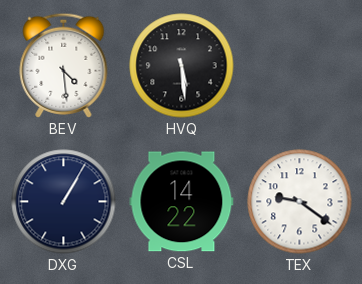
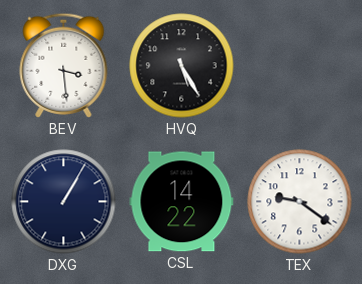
BEV: 4:29 -> 3:29 (64, 65)
HVQ: 5:29 -> 5:25 (182, 66)
